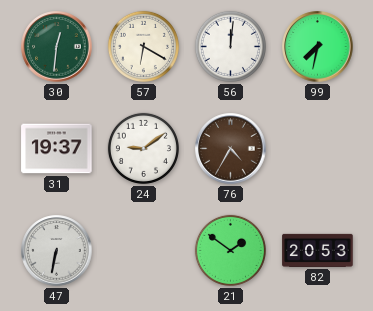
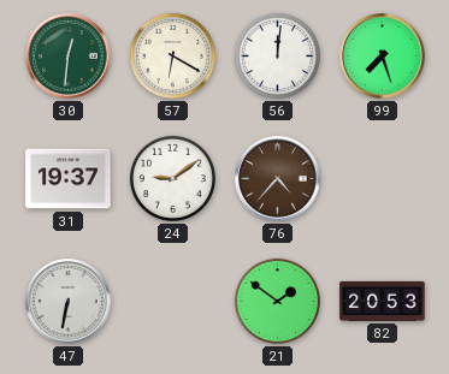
99: 7:32 -> 7:27 (383, 57)
76: 4:35 -> 4:37 (278, 179)
